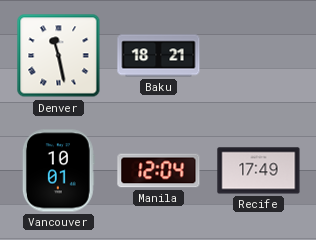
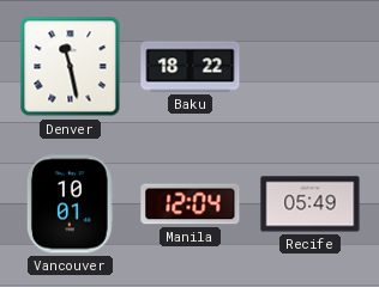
Baku: 18:21 -> 18:22 (191, 67)
Recife: 17:49 -> 05:49 (311, 204)
